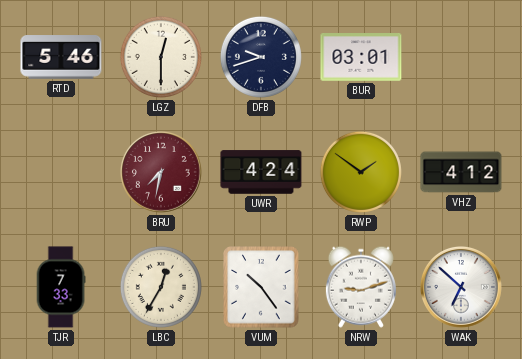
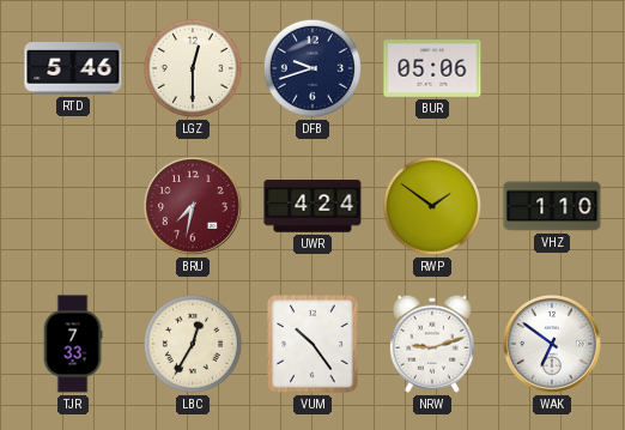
BUR: 03:01 -> 05:06 (432, 69)
VHZ: 4:12 -> 1:10 (552, 206)
WAK: 6:52 -> 6:51 (553, 345)
